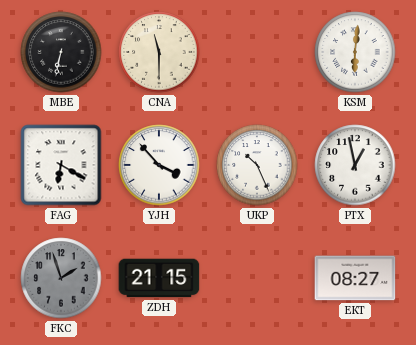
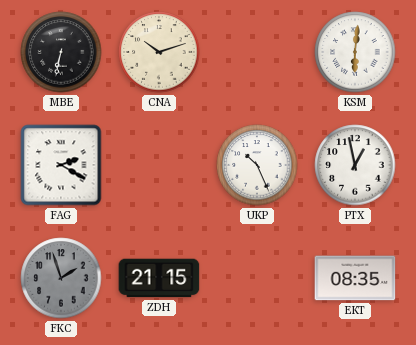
CNA: 11:30 -> 10:12 (159, 52)
FAG: 6:20 -> 2:20 (61, 165)
YJH: 3:53 -> none (159, 165)
EKT: 08:27 -> 08:35 (355, 278)
